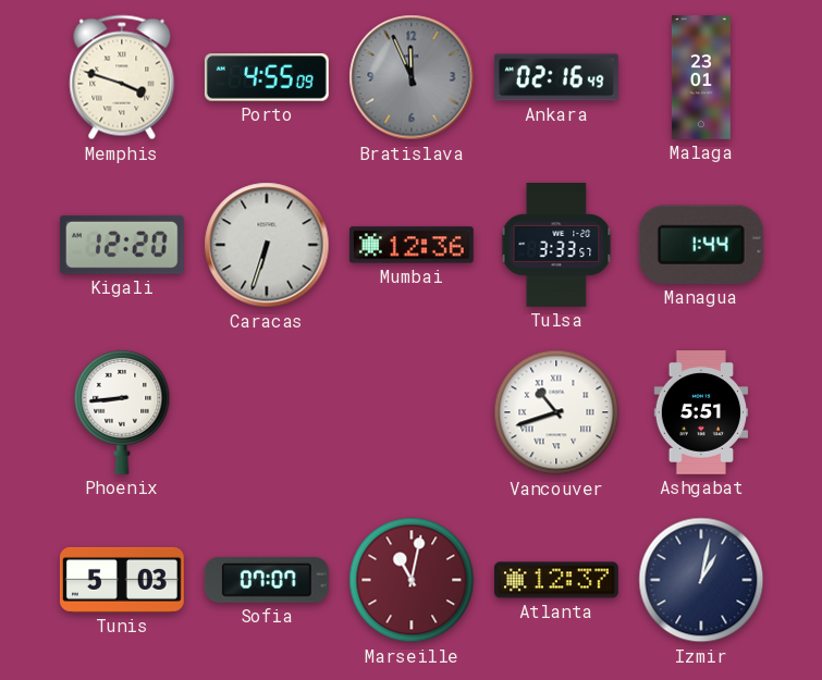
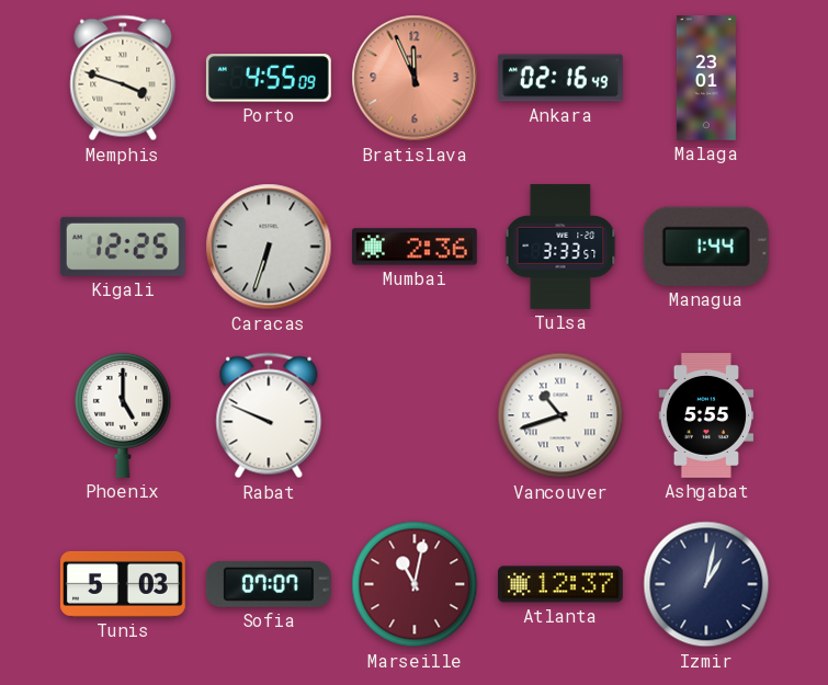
Bratislava dial: grey -> salmon (415, 78)
Kigali: 12:20 -> 12:25 (123, 247)
Mumbai: 12:36 -> 2:36 (415, 247)
Phoenix: 8:44 -> 5:00 (123, 415)
Rabat: none -> 9:49 (269, 415)
Ashgabat: 5:51 -> 5:55 (706, 416)
